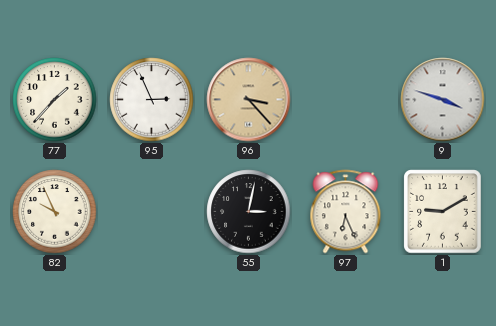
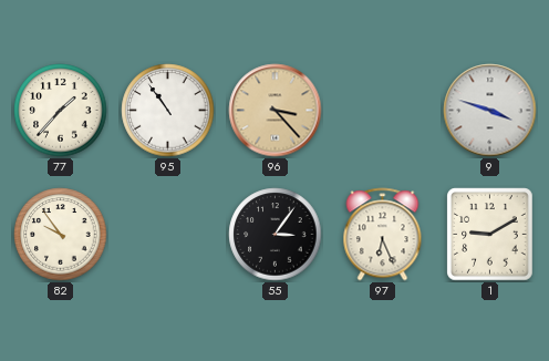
95: 2:56 -> 10:54 (168, 111)
82: 9:56 -> 9:54 (61, 235)
55: 3:02 -> 3:06 (276, 235)
